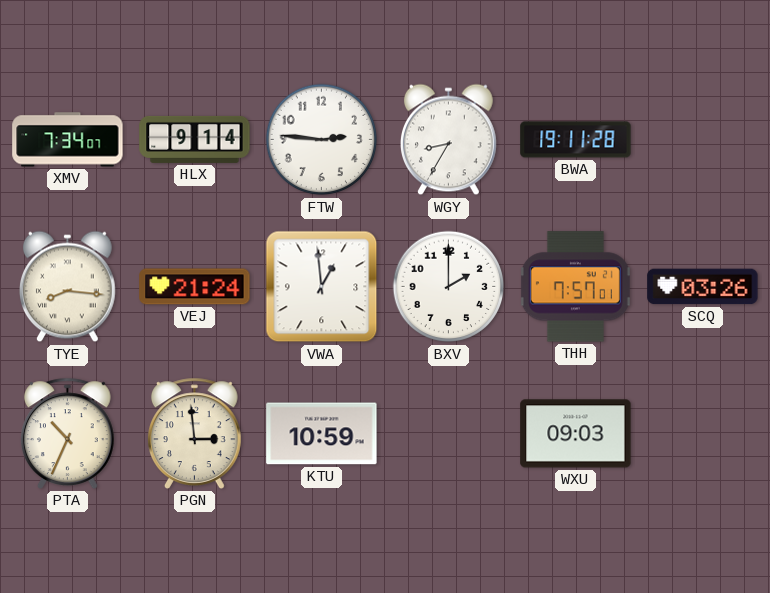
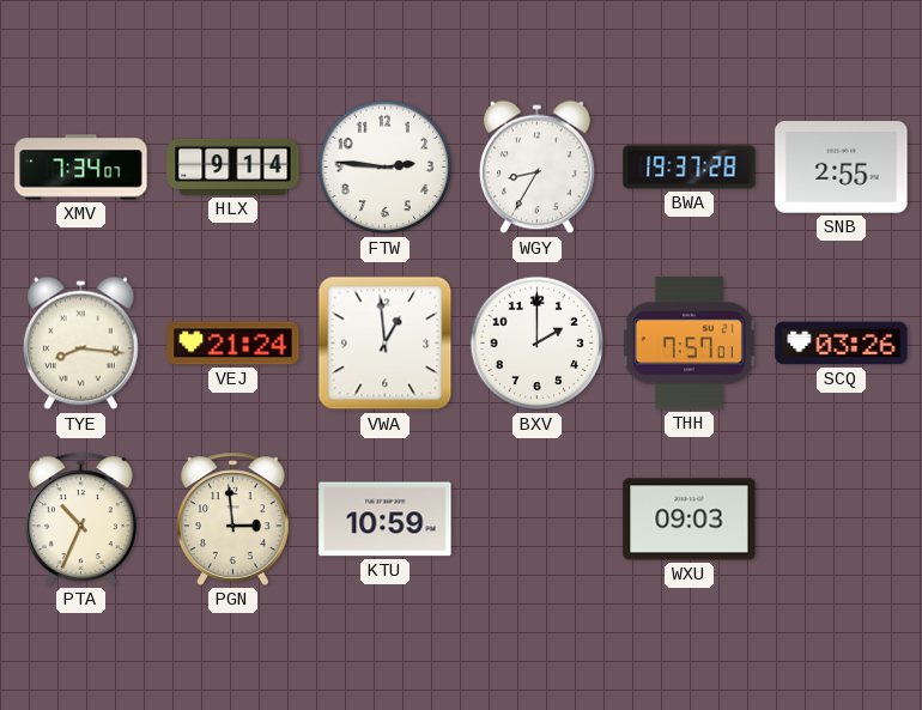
BWA: 19:11 -> 19:37 (690, 168)
SNB: none -> 2:55 (842, 168)
